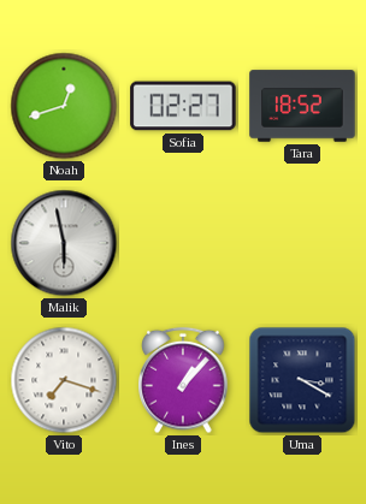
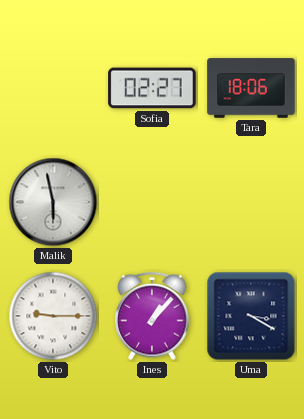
Noah: 12:42 -> none (64, 106)
Tara: 18:52 -> 18:06 (251, 88)
Vito: 7:18 -> 9:15 (53, 316)
